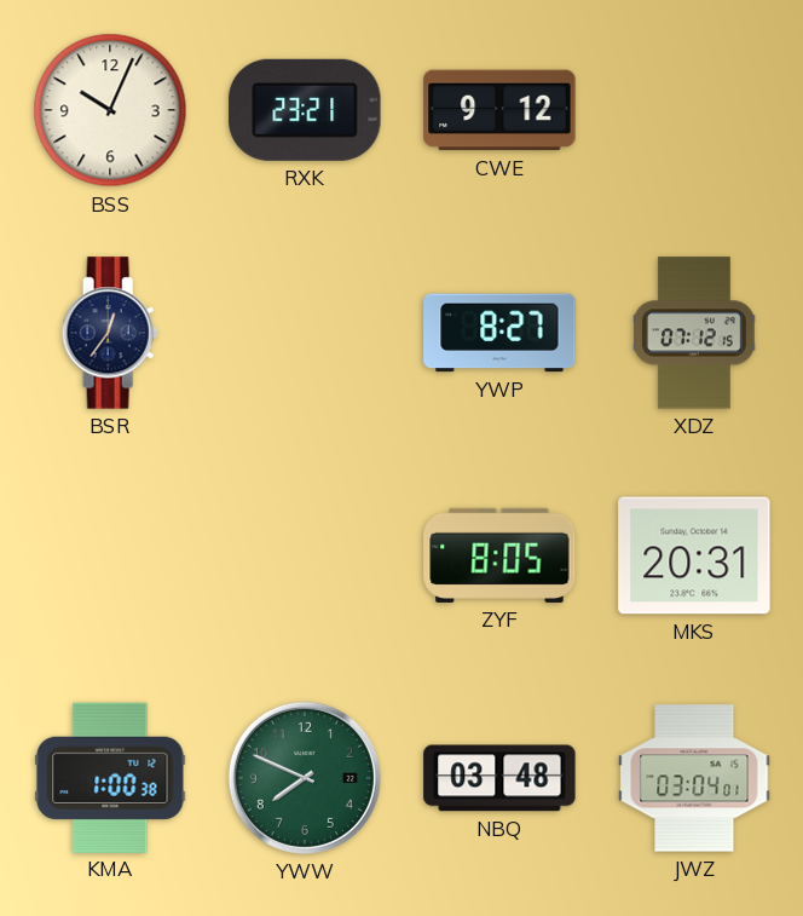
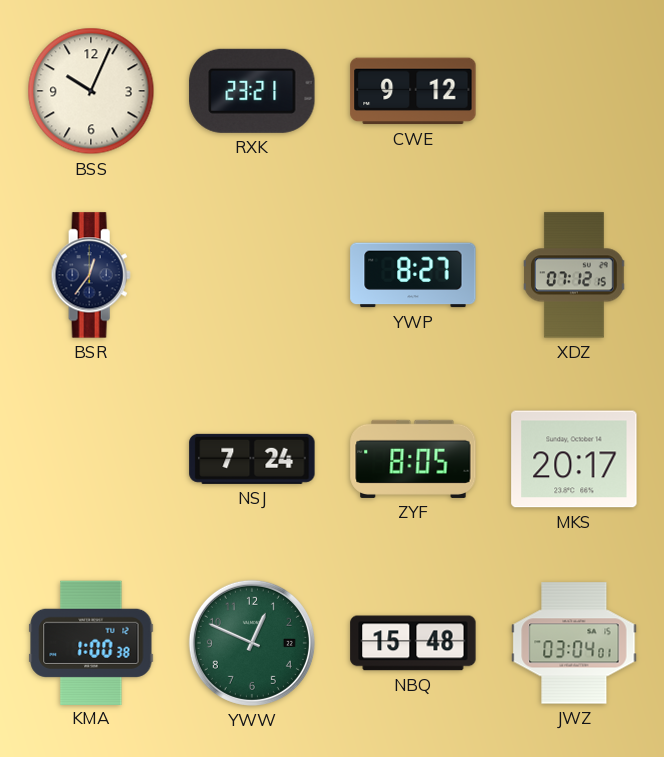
NSJ: none -> 7:24 (252, 459)
MKS: 20:31 -> 20:17 (574, 459)
YWW: 7:49 -> 12:49 (252, 643)
NBQ: 03:48 -> 15:48 (413, 643)
